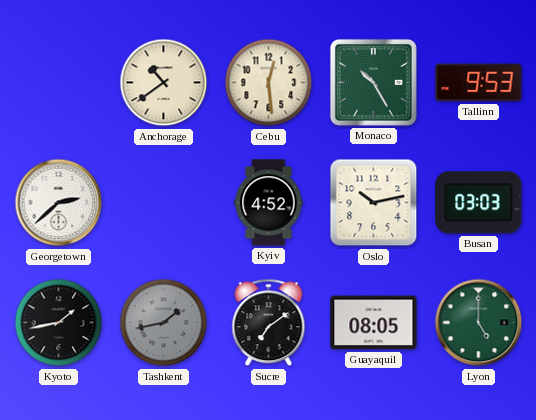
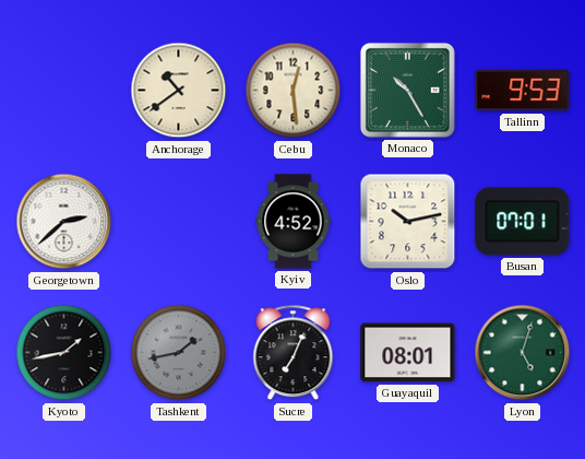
Busan: 03:03 -> 07:01 (523, 222)
Sucre: 7:09 -> 7:04 (294, 353)
Guayaquil: 08:05 -> 08:01 (408, 353)
Lyon: 5:00 -> 5:03 (523, 353)
